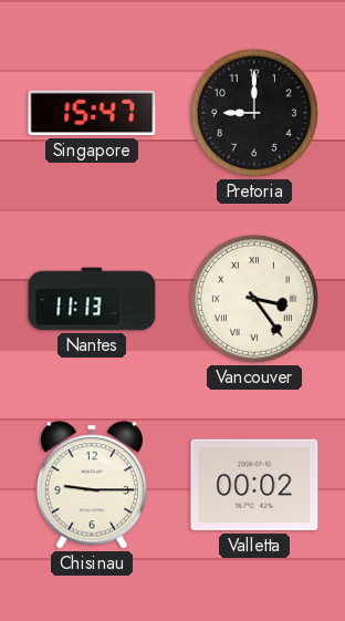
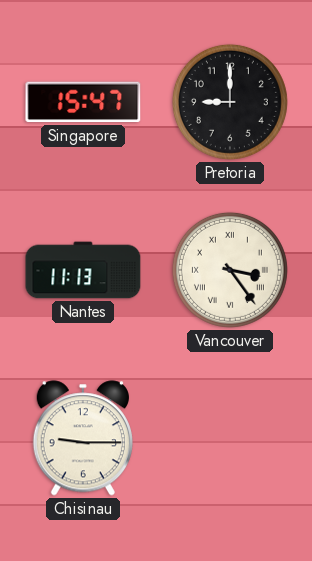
Valletta: 00:02 -> none (254, 485)
